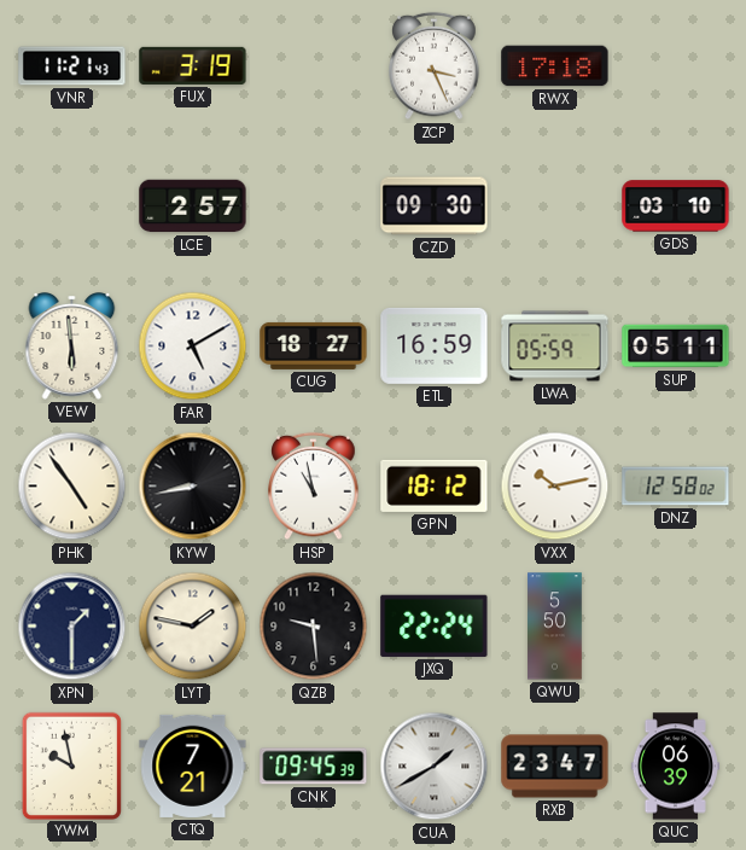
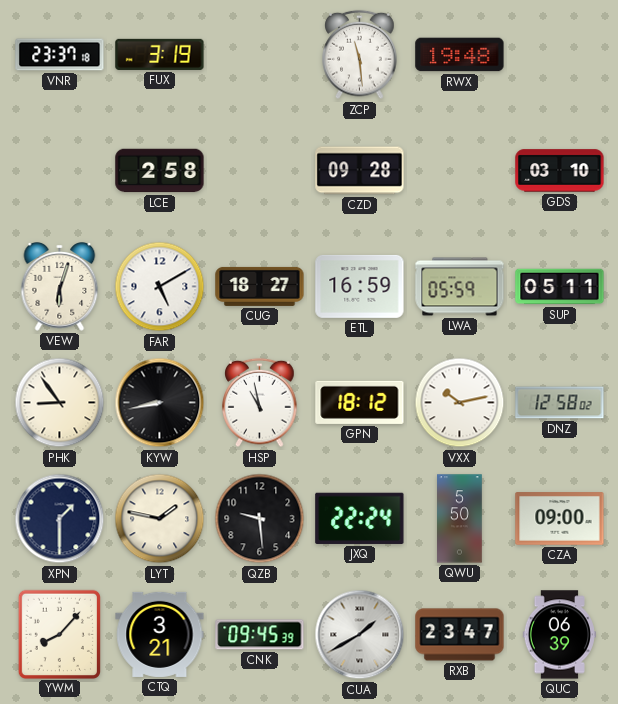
VNR: 11:21 -> 23:37 (60, 55)
ZCP: 3:26 -> 11:29 (360, 55)
RWX: 17:18 -> 19:48 (460, 55)
LCE: 2:57 -> 2:58 (160, 171)
CZD: 09:30 -> 09:28 (360, 171)
VEW: 5:59 -> 6:03 (60, 287)
PHK: 4:54 -> 8:54 (60, 403)
CZA: none -> 09:00 (560, 519)
YWM: 9:58 -> 8:07 (59, 634)
CTQ: 7:21 -> 3:21 (160, 634)
